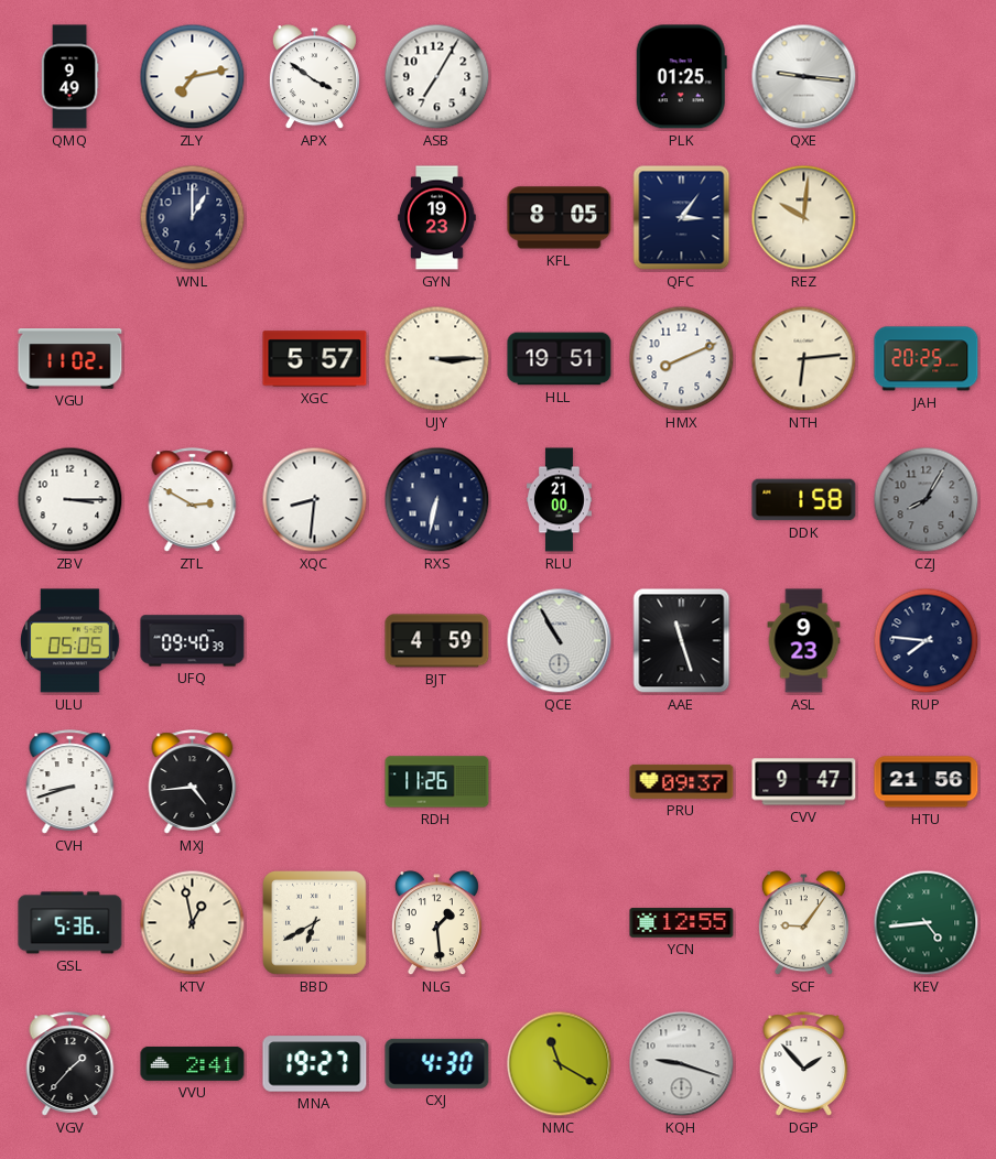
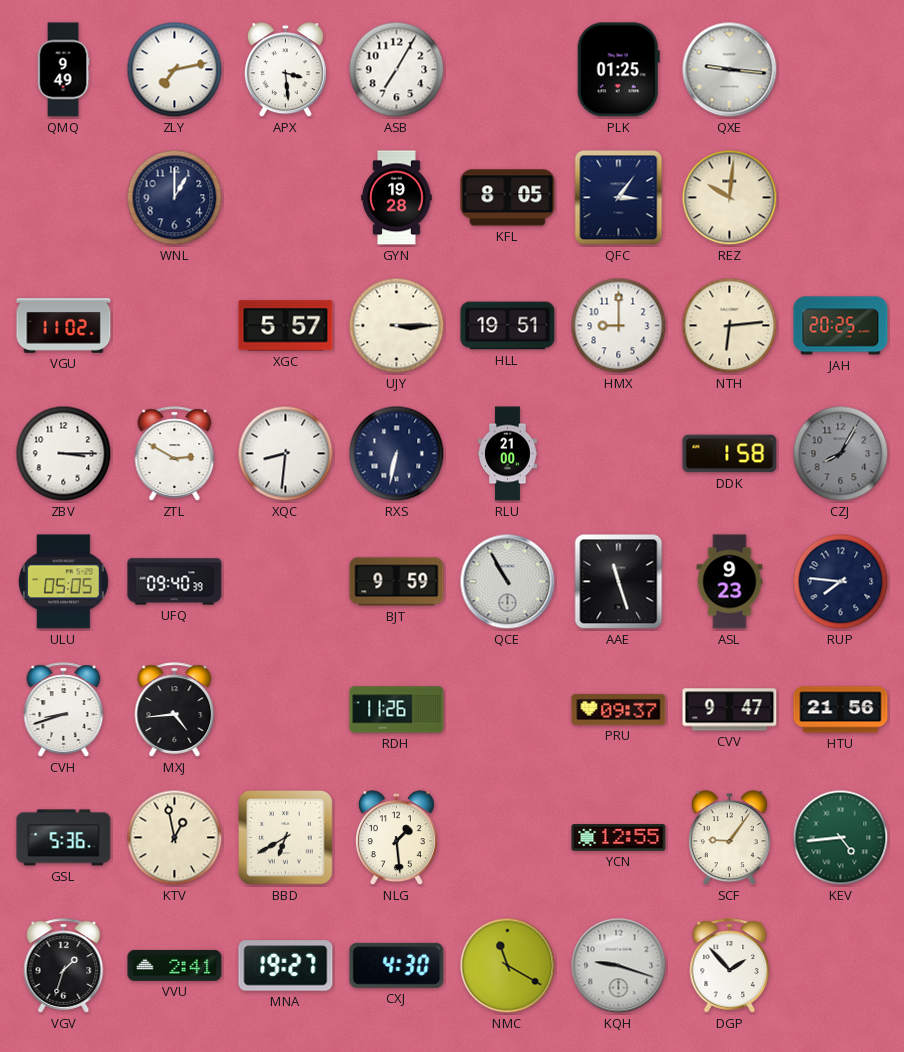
APX: 3:51 -> 3:29 (285, 70)
GYN: 19:23 -> 19:28 (397, 198)
HMX: 8:11 -> 9:00 (619, 326)
BJT: 4:59 -> 9:59 (397, 582)
VGV: 1:37 -> 1:33 (64, 966)
